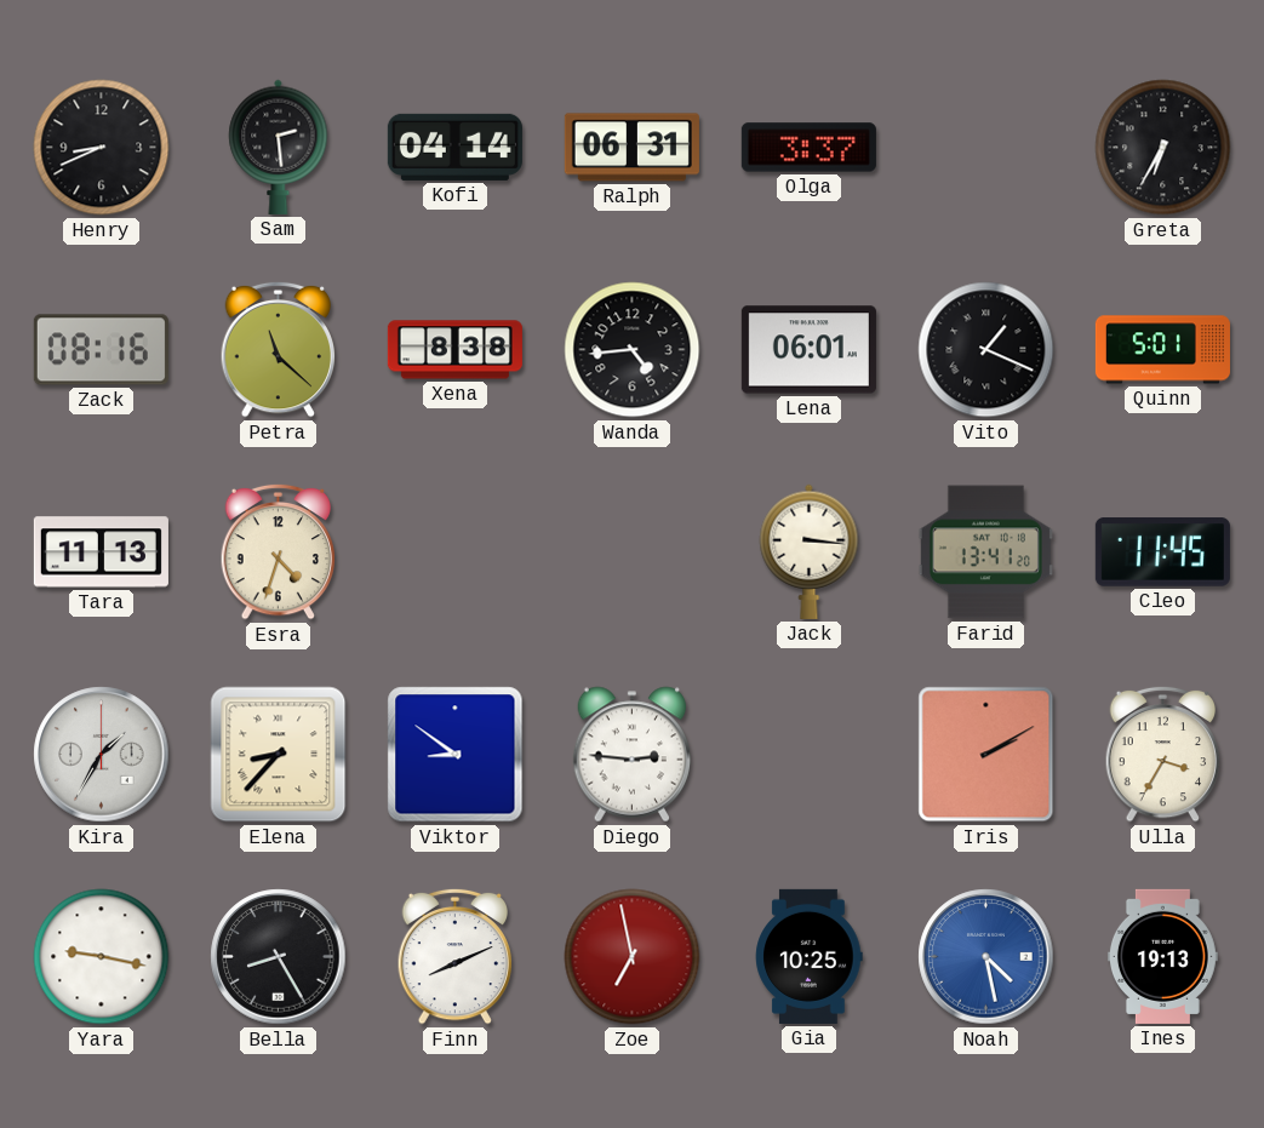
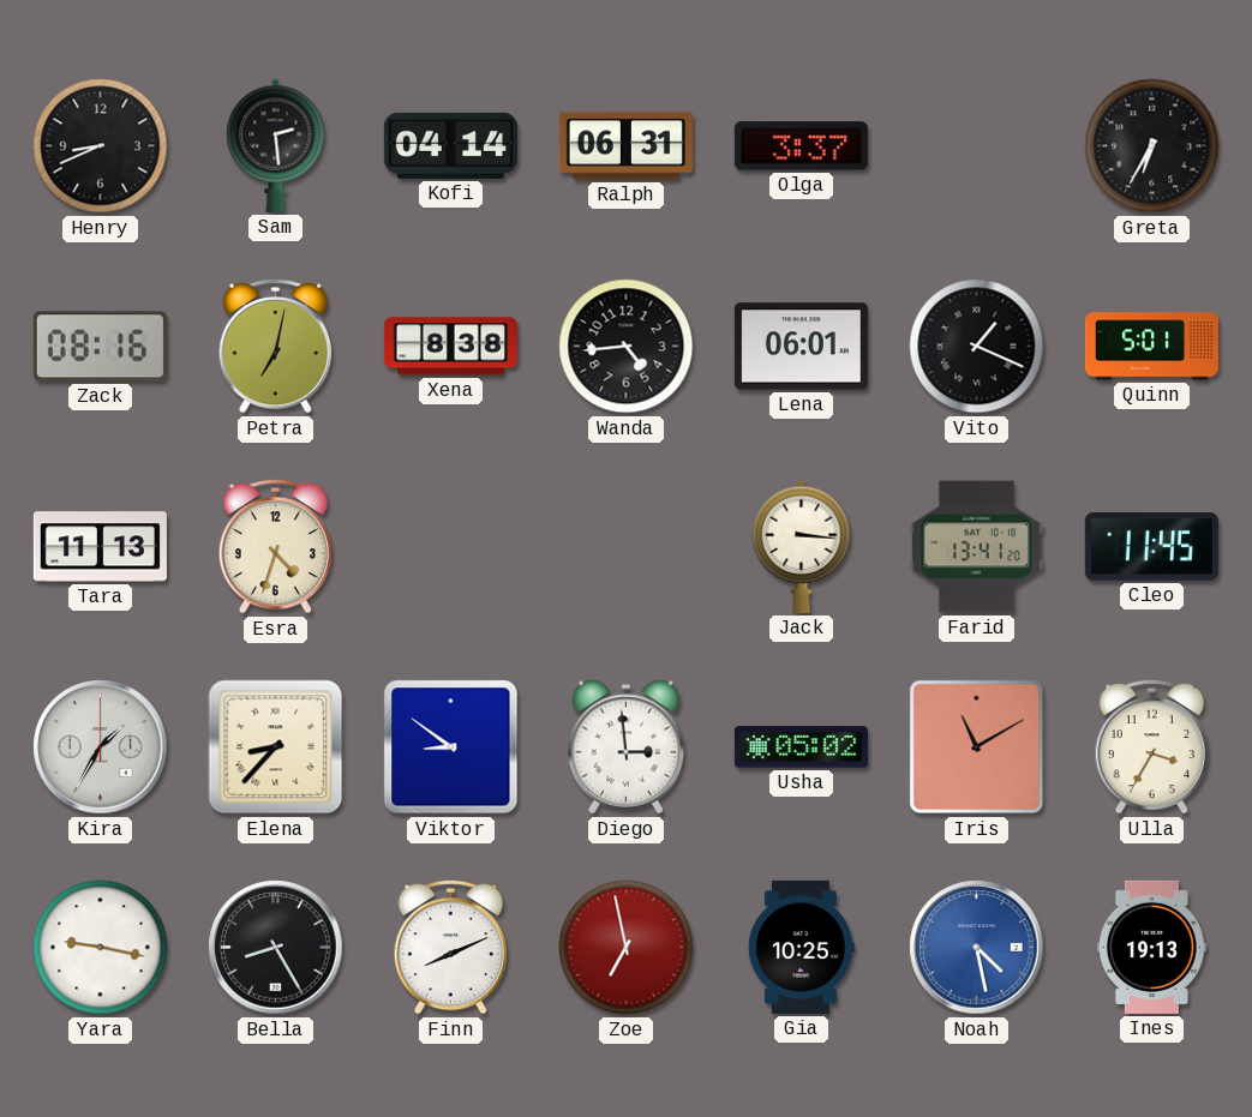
Petra: 11:22 -> 7:02 (276, 346)
Diego: 2:46 -> 2:59 (627, 747)
Usha: none -> 05:02 (801, 747)
Iris: 2:10 -> 11:10 (977, 747)
